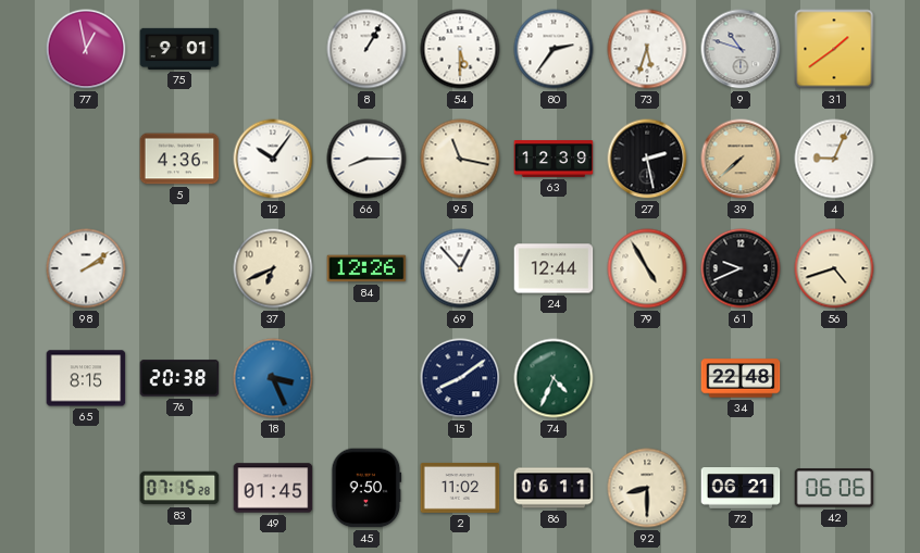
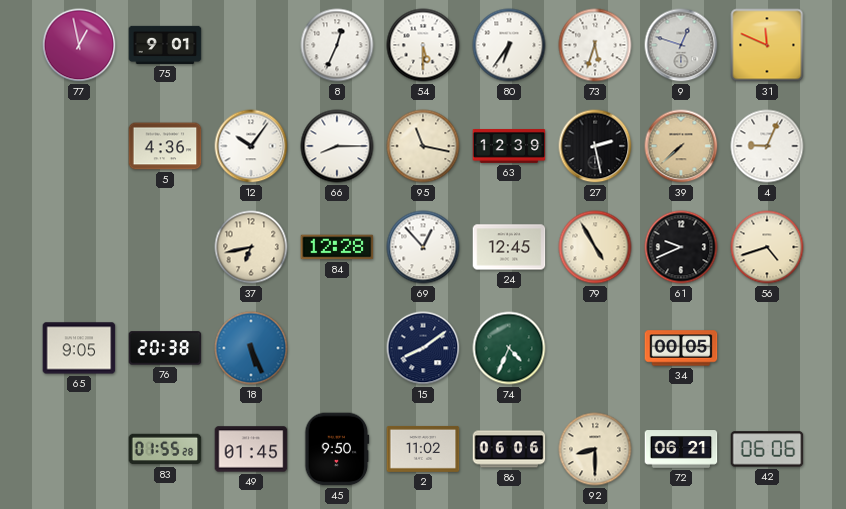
8: 1:05 -> 12:34 (337, 45)
80: 2:36 -> 6:36 (509, 45)
9: 10:48 -> 12:48 (681, 45)
31: 1:39 -> 11:49 (767, 45)
98: 2:09 -> none (86, 268)
37: 6:41 -> 6:43 (251, 247)
84: 12:26 -> 12:28 (337, 247)
24: 12:44 -> 12:45 (509, 247)
65: 8:15 -> 9:05 (79, 348)
18: 3:26 -> 5:26 (251, 348)
34: 22:48 -> 00:05 (681, 348)
83: 07:15 -> 01:55 (165, 449)
86: 06:11 -> 06:06 (509, 449)
